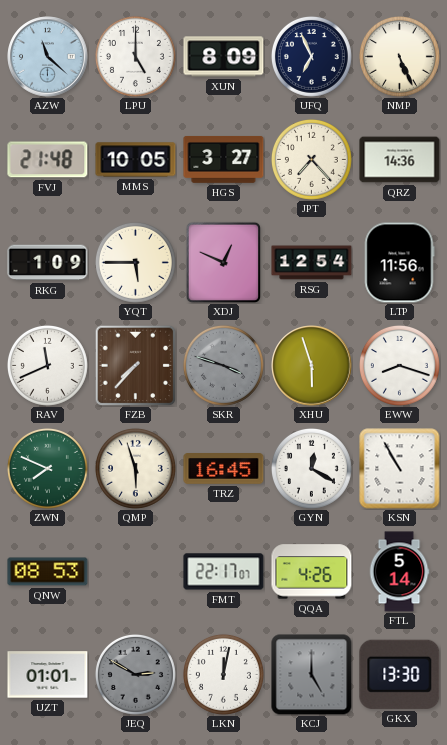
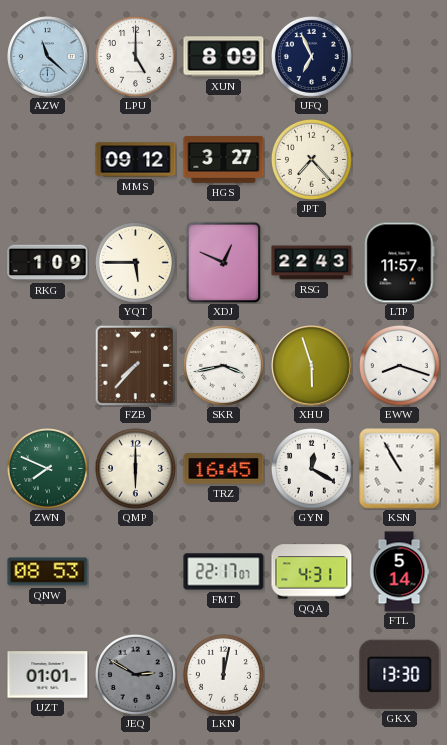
NMP: 5:26 -> none (399, 56)
FVJ: 21:48 -> none (48, 160)
MMS: 10:05 -> 09:12 (136, 160)
QRZ: 14:36 -> none (400, 160)
RSG: 12:54 -> 22:43 (312, 263)
LTP: 11:56 -> 11:57 (400, 263)
RAV: 11:41 -> none (47, 365)
SKR: 3:48 -> 3:43 (223, 365)
SKR dial: grey -> white (223, 365)
QMP: 5:57 -> 6:00 (135, 468)
QQA: 4:26 -> 4:31 (312, 572)
KCJ: 5:00 -> none (312, 675)
